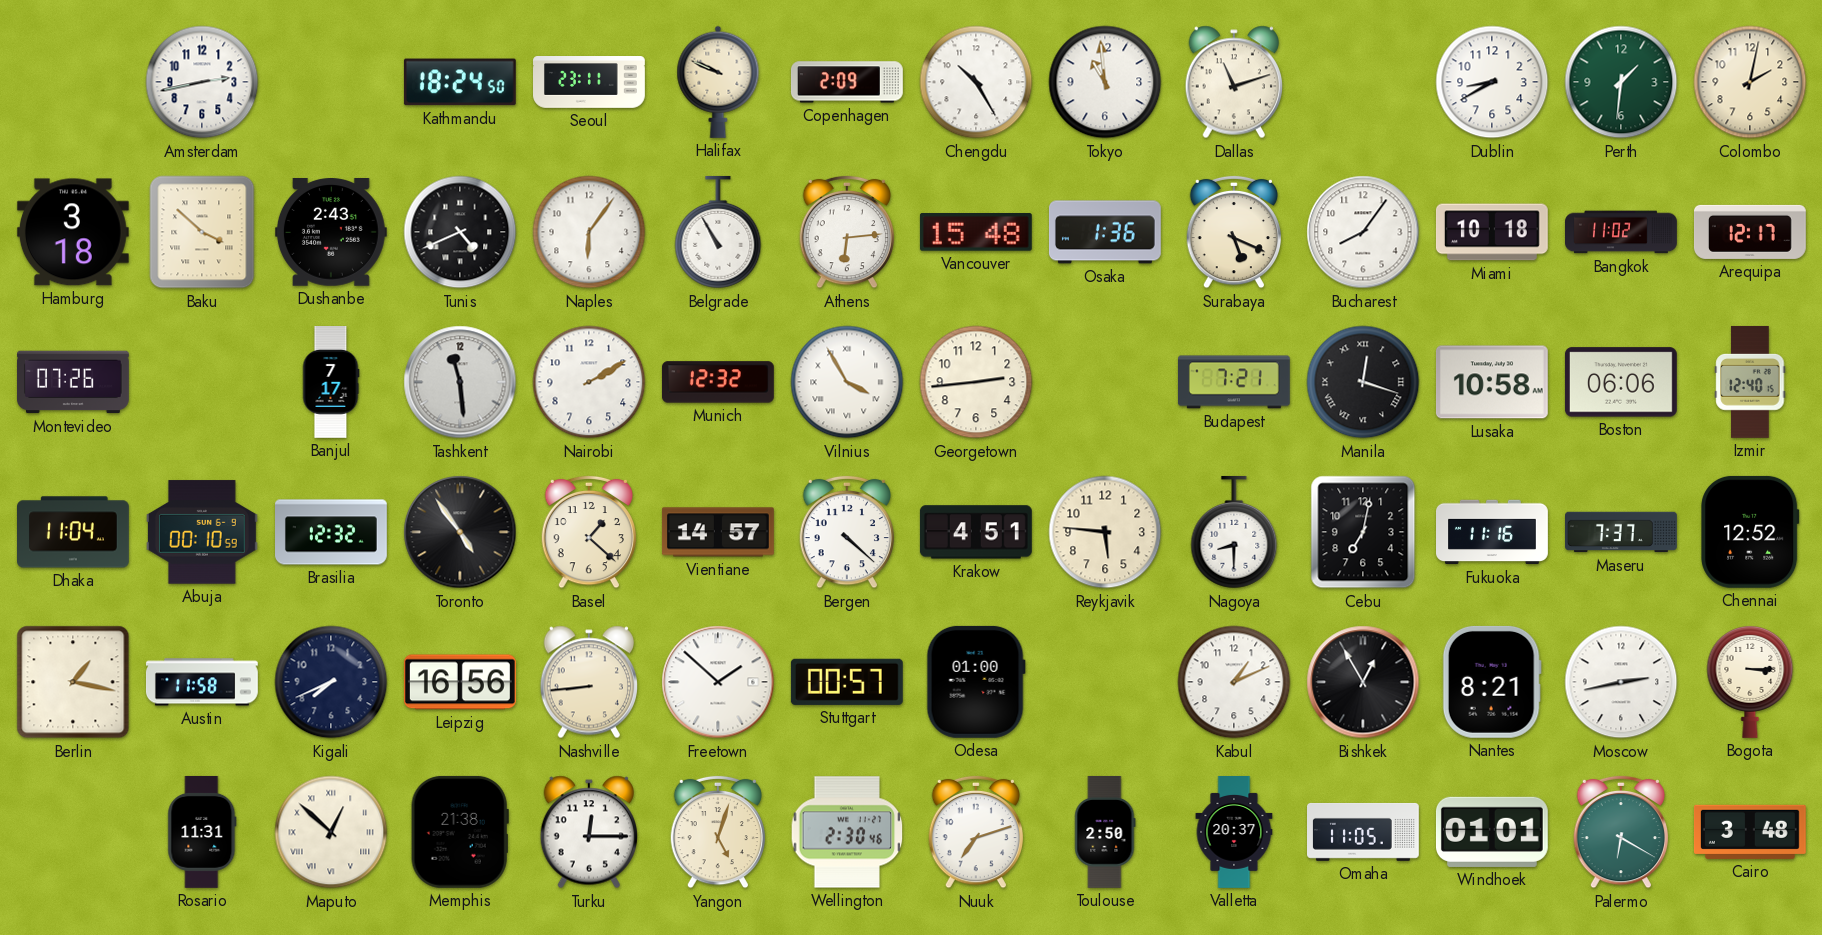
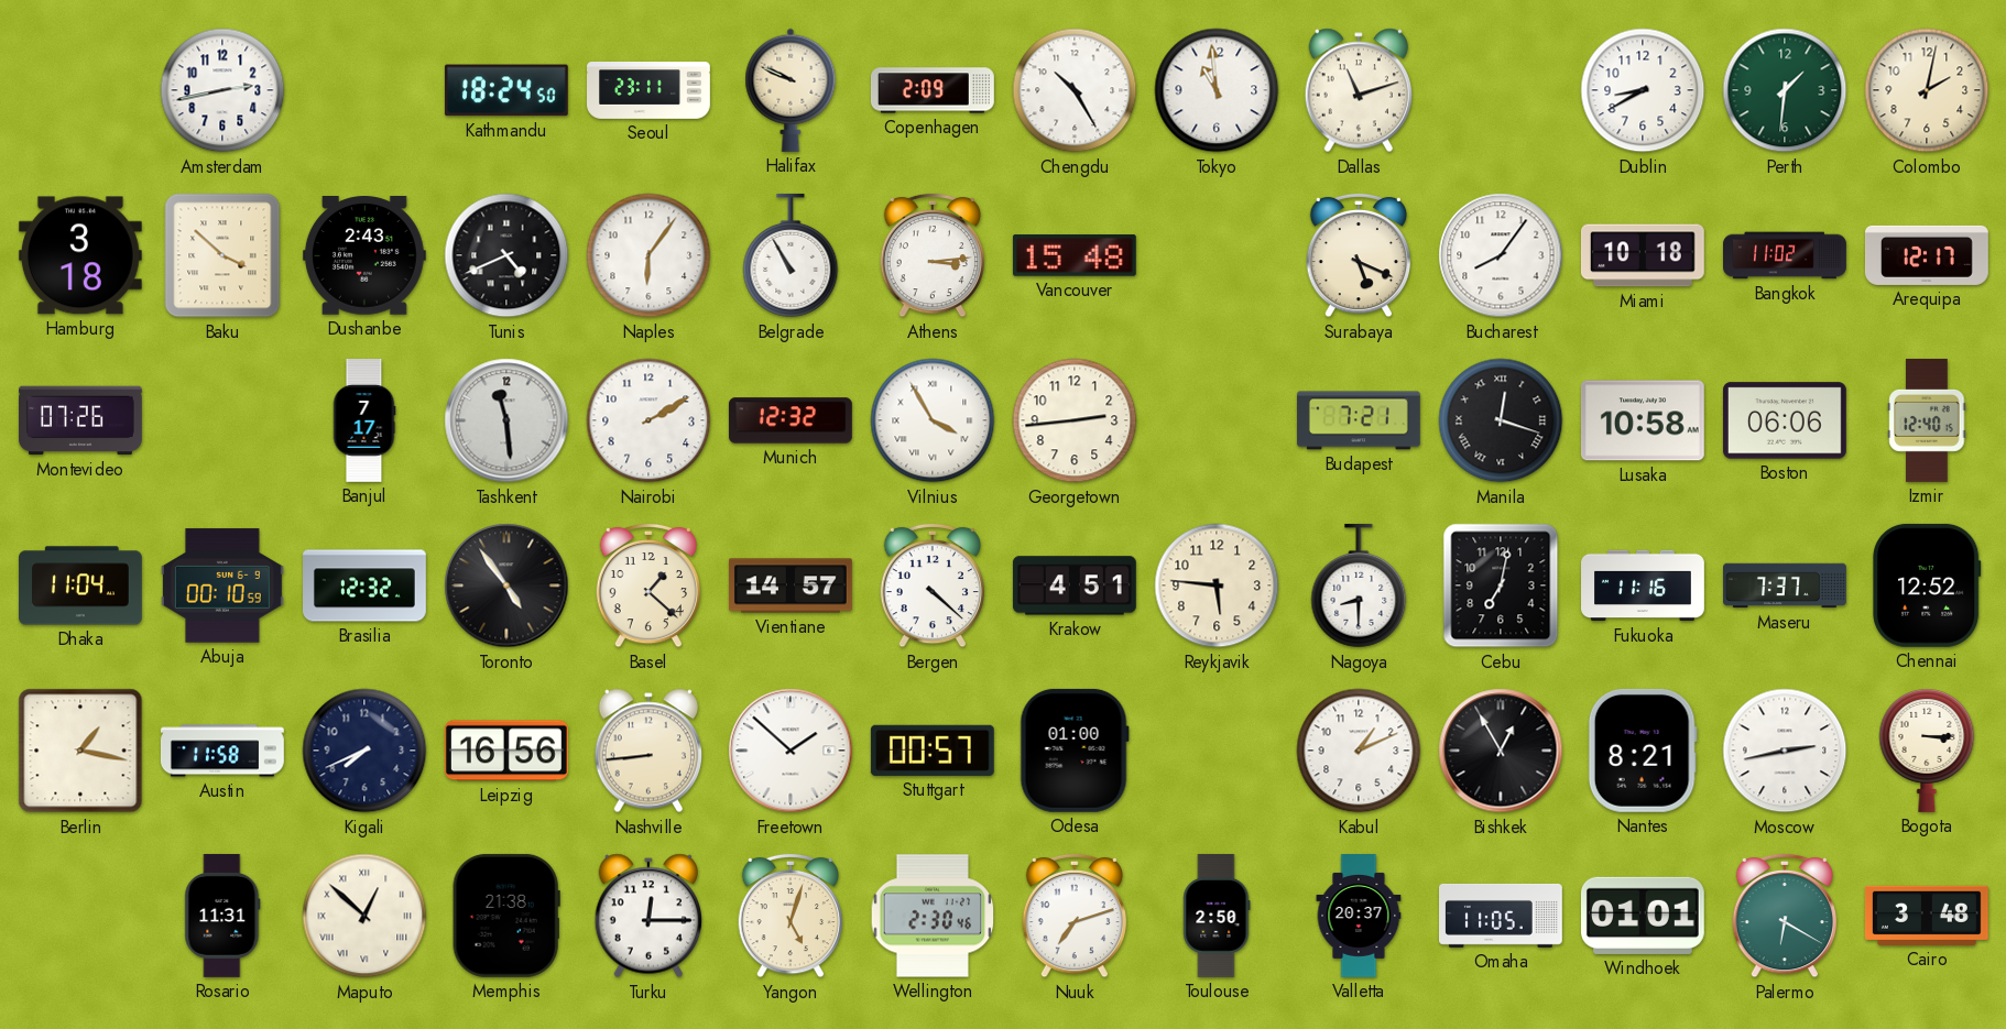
Athens: 6:14 -> 3:14 (931, 255)
Osaka: 1:36 -> none (1105, 232)
